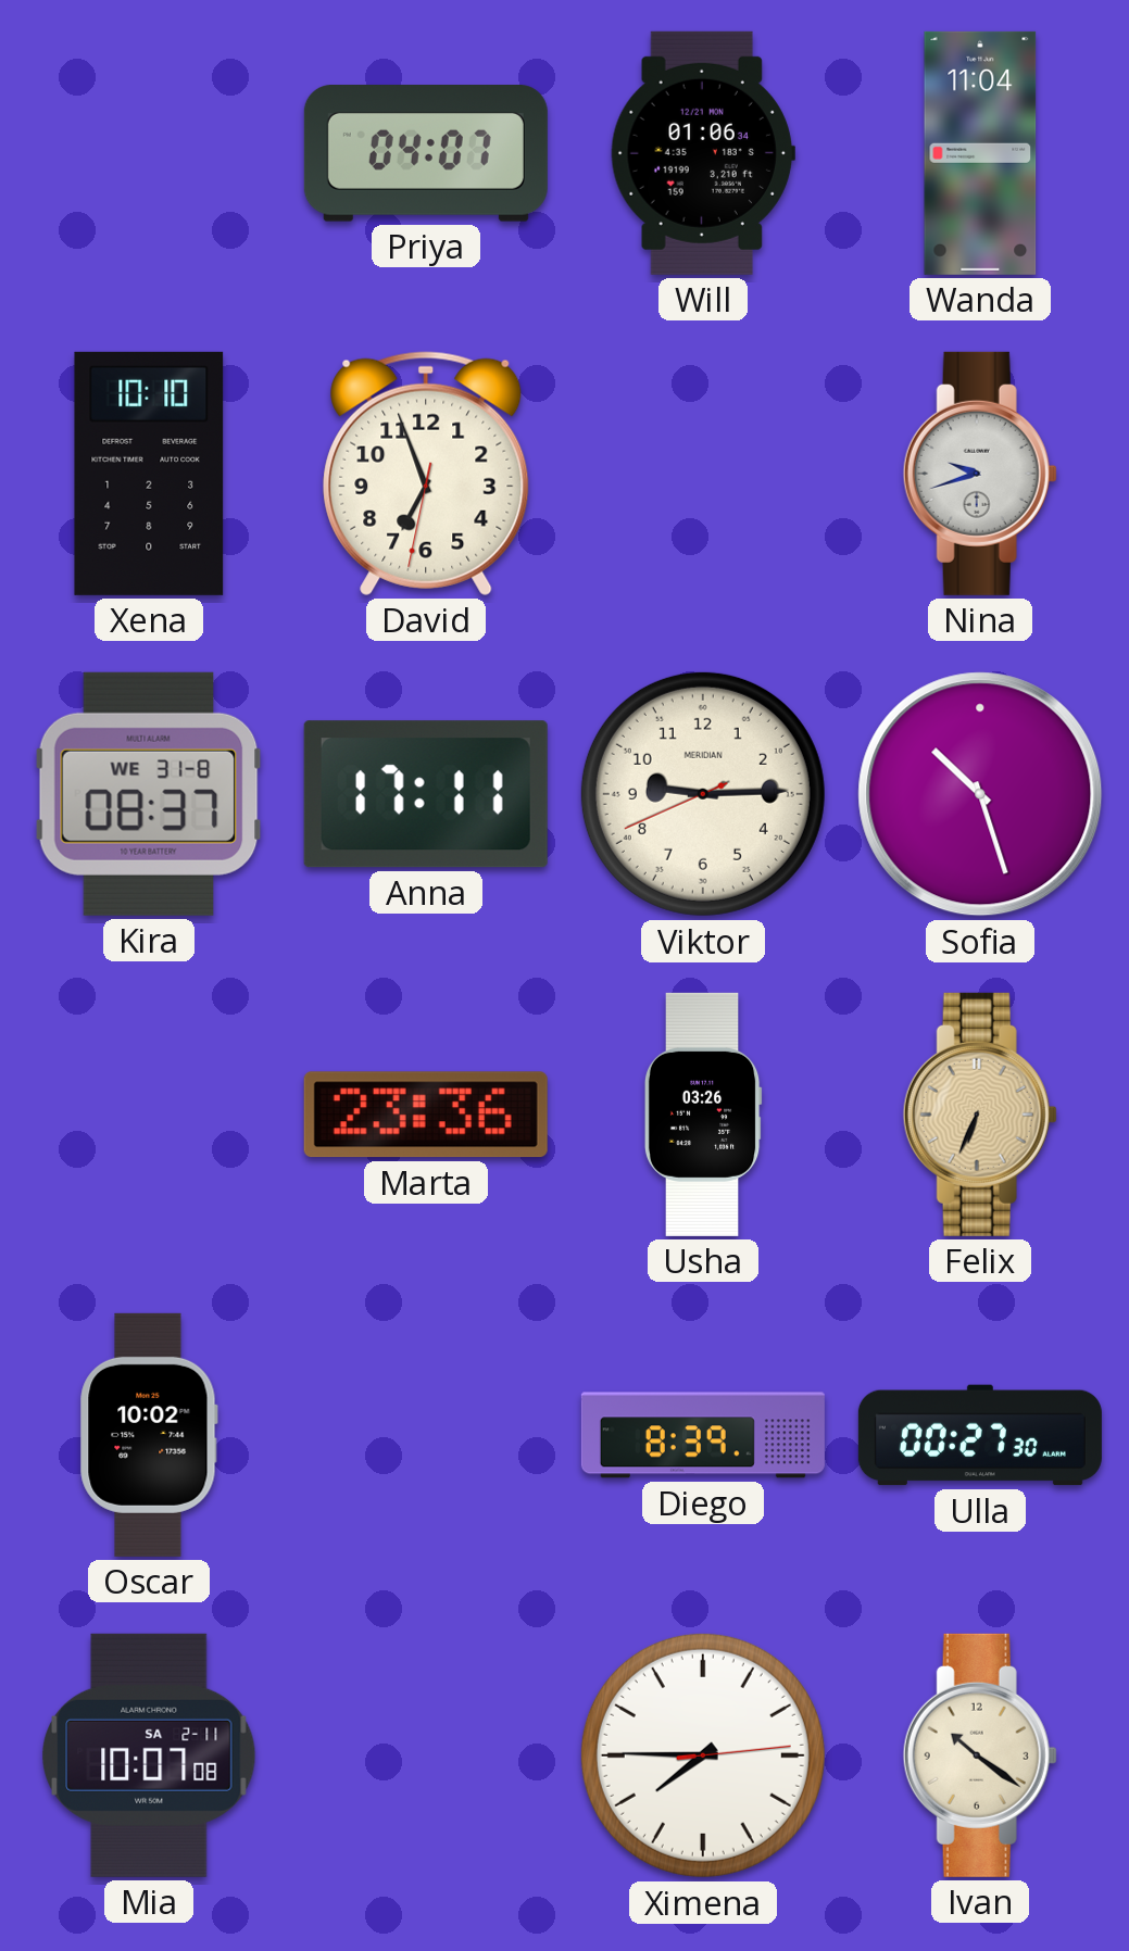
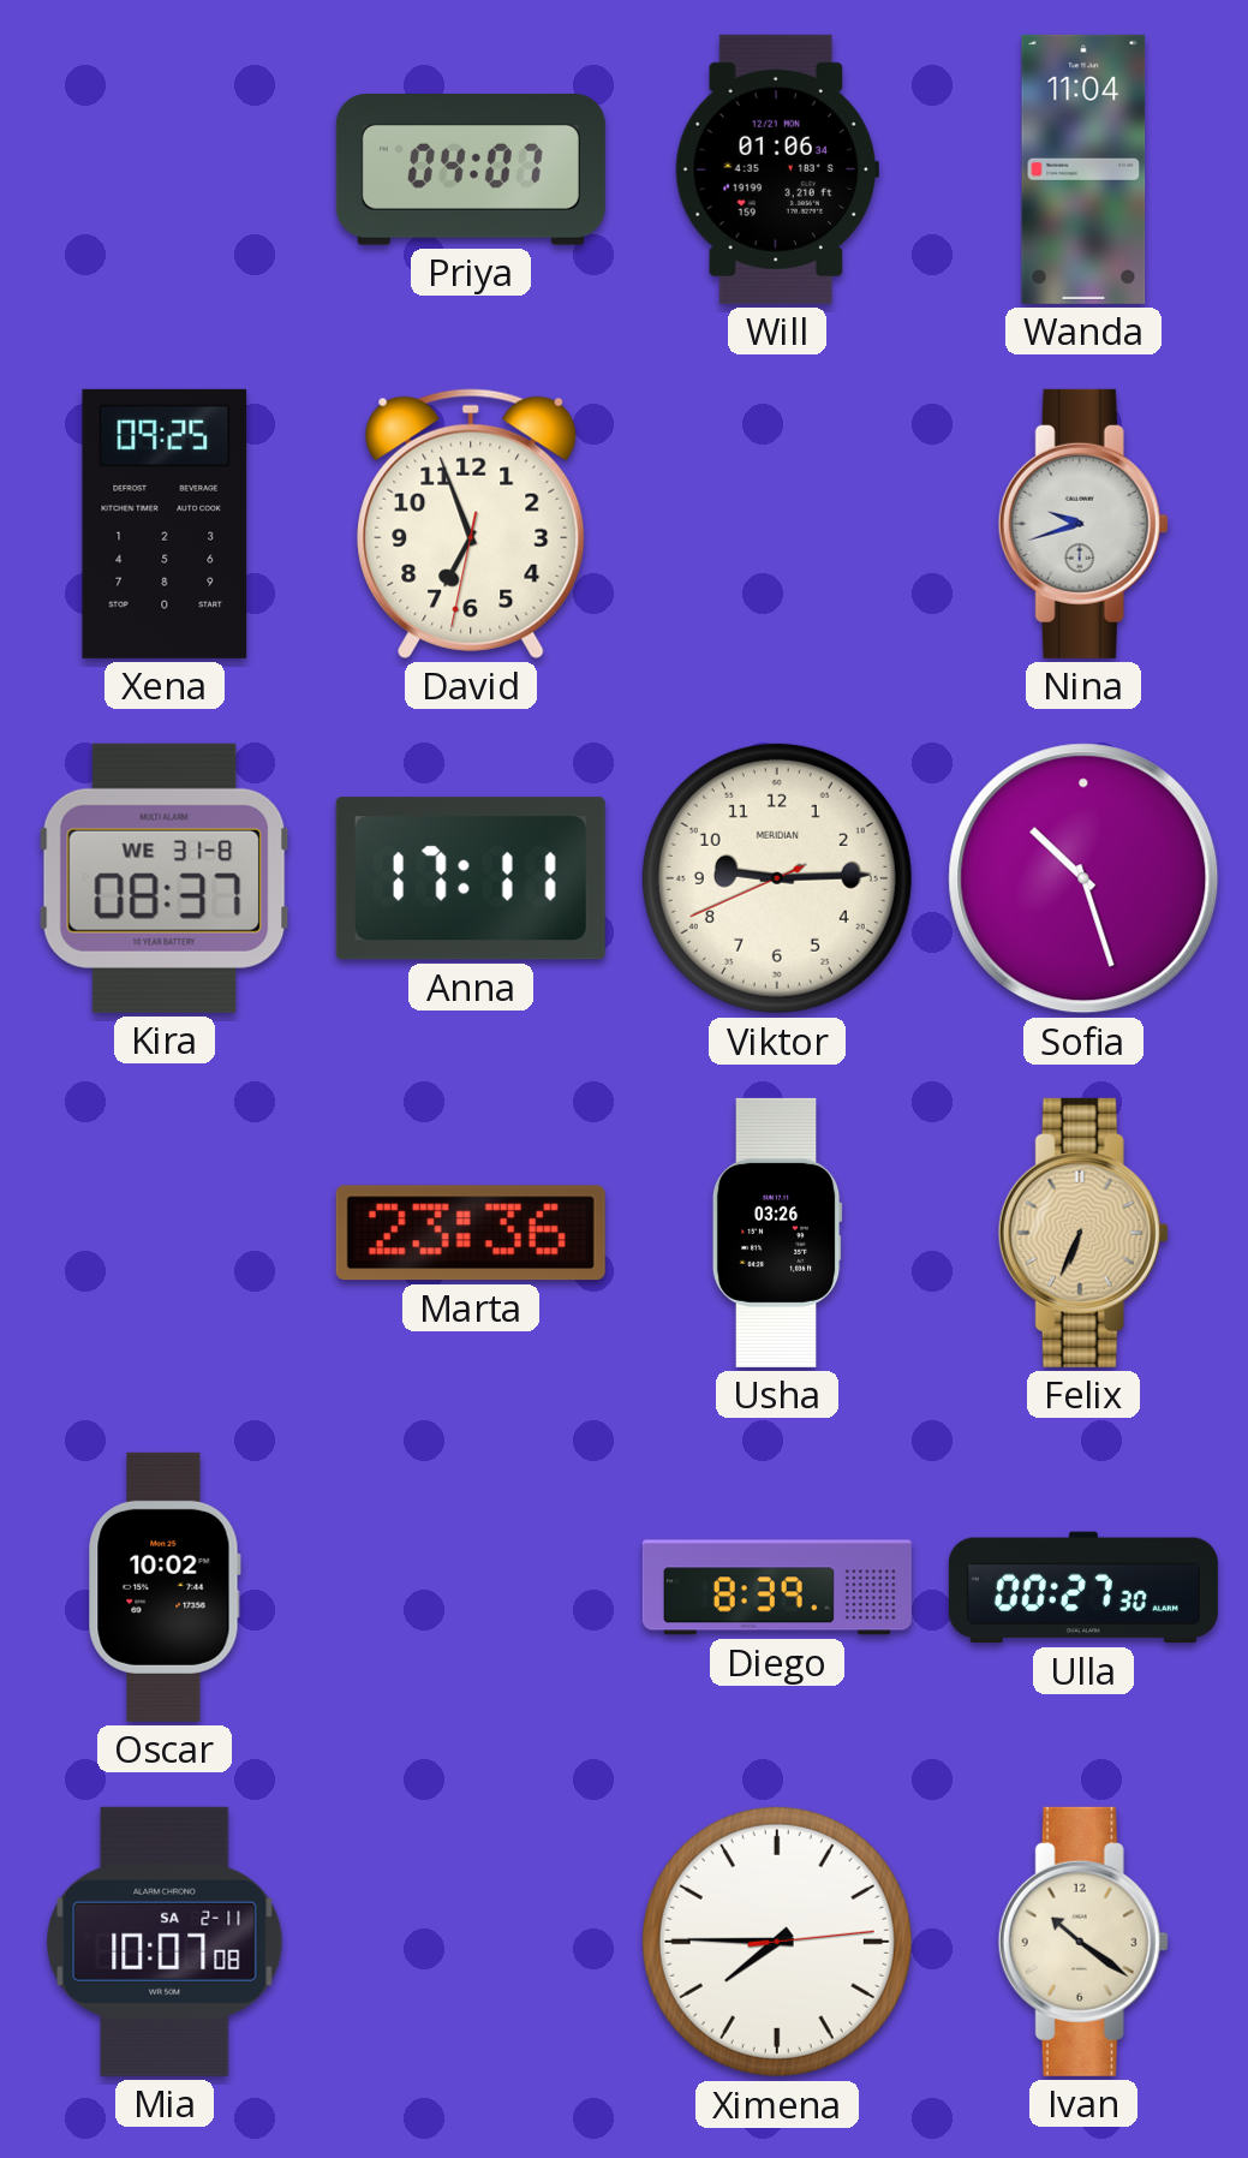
Xena: 10:10 -> 09:25 (165, 524)
